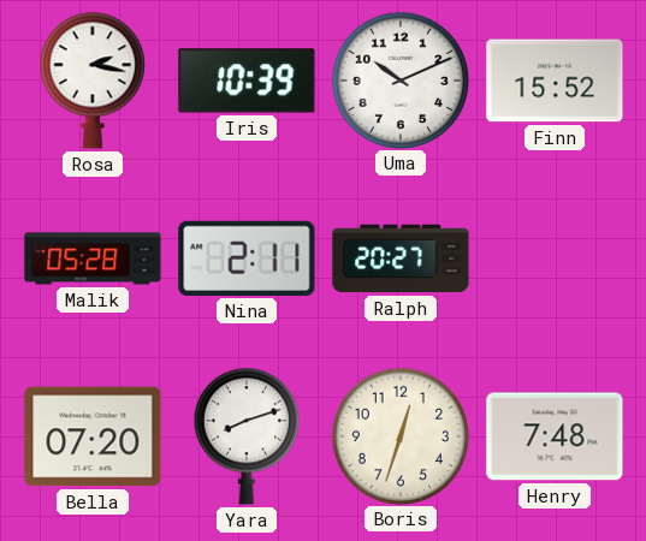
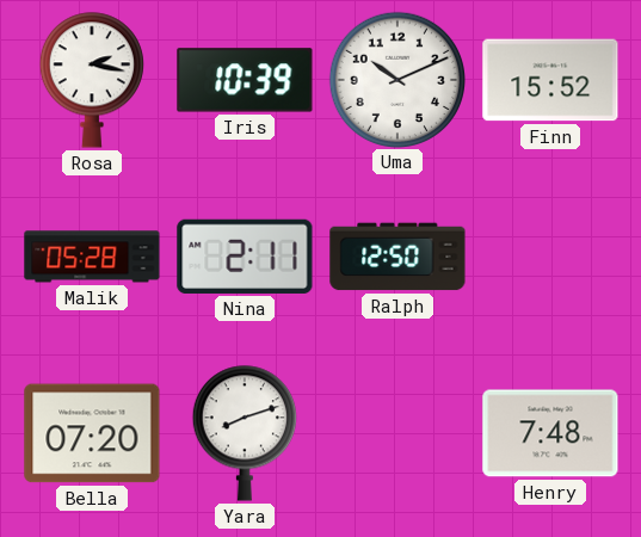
Ralph: 20:27 -> 12:50 (397, 257)
Boris: 12:33 -> none (399, 435)
